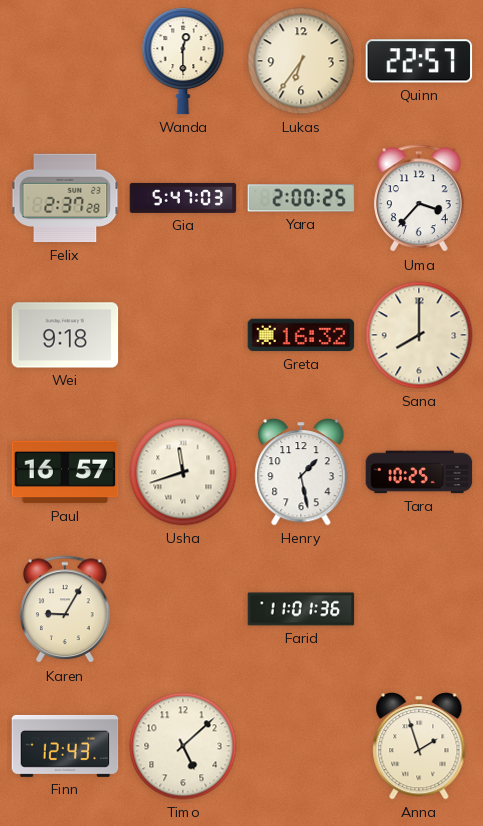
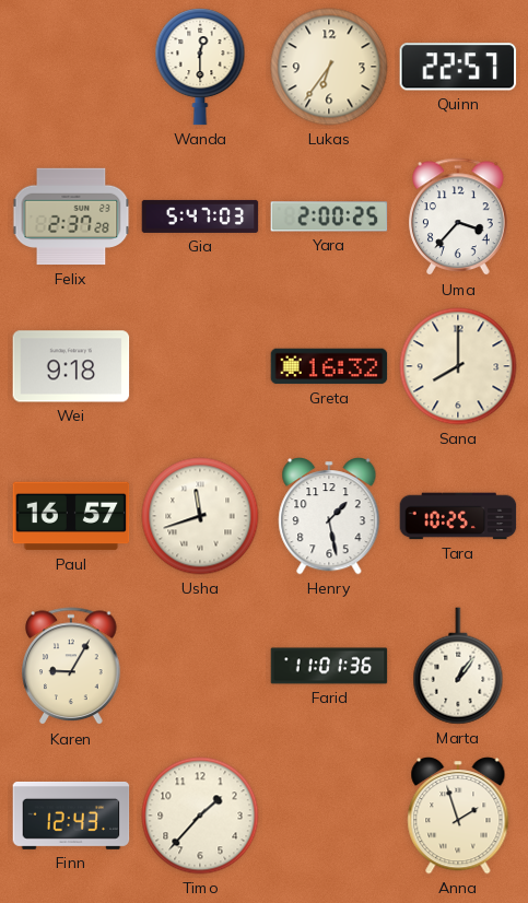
Marta: none -> 1:06 (458, 666)
Timo: 5:08 -> 1:37 (200, 816)
